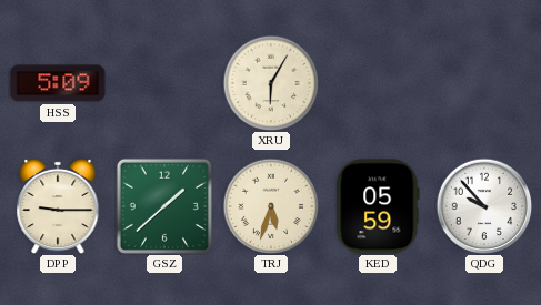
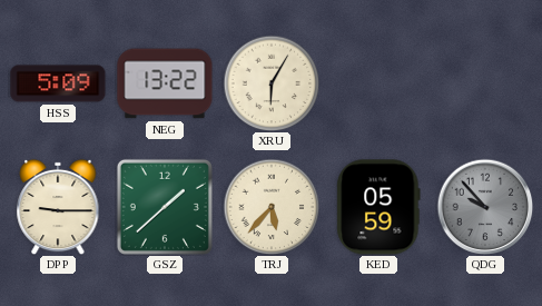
NEG: none -> 13:22 (165, 83)
TRJ: 5:33 -> 5:37 (272, 207)
QDG dial: white -> grey (485, 207)
